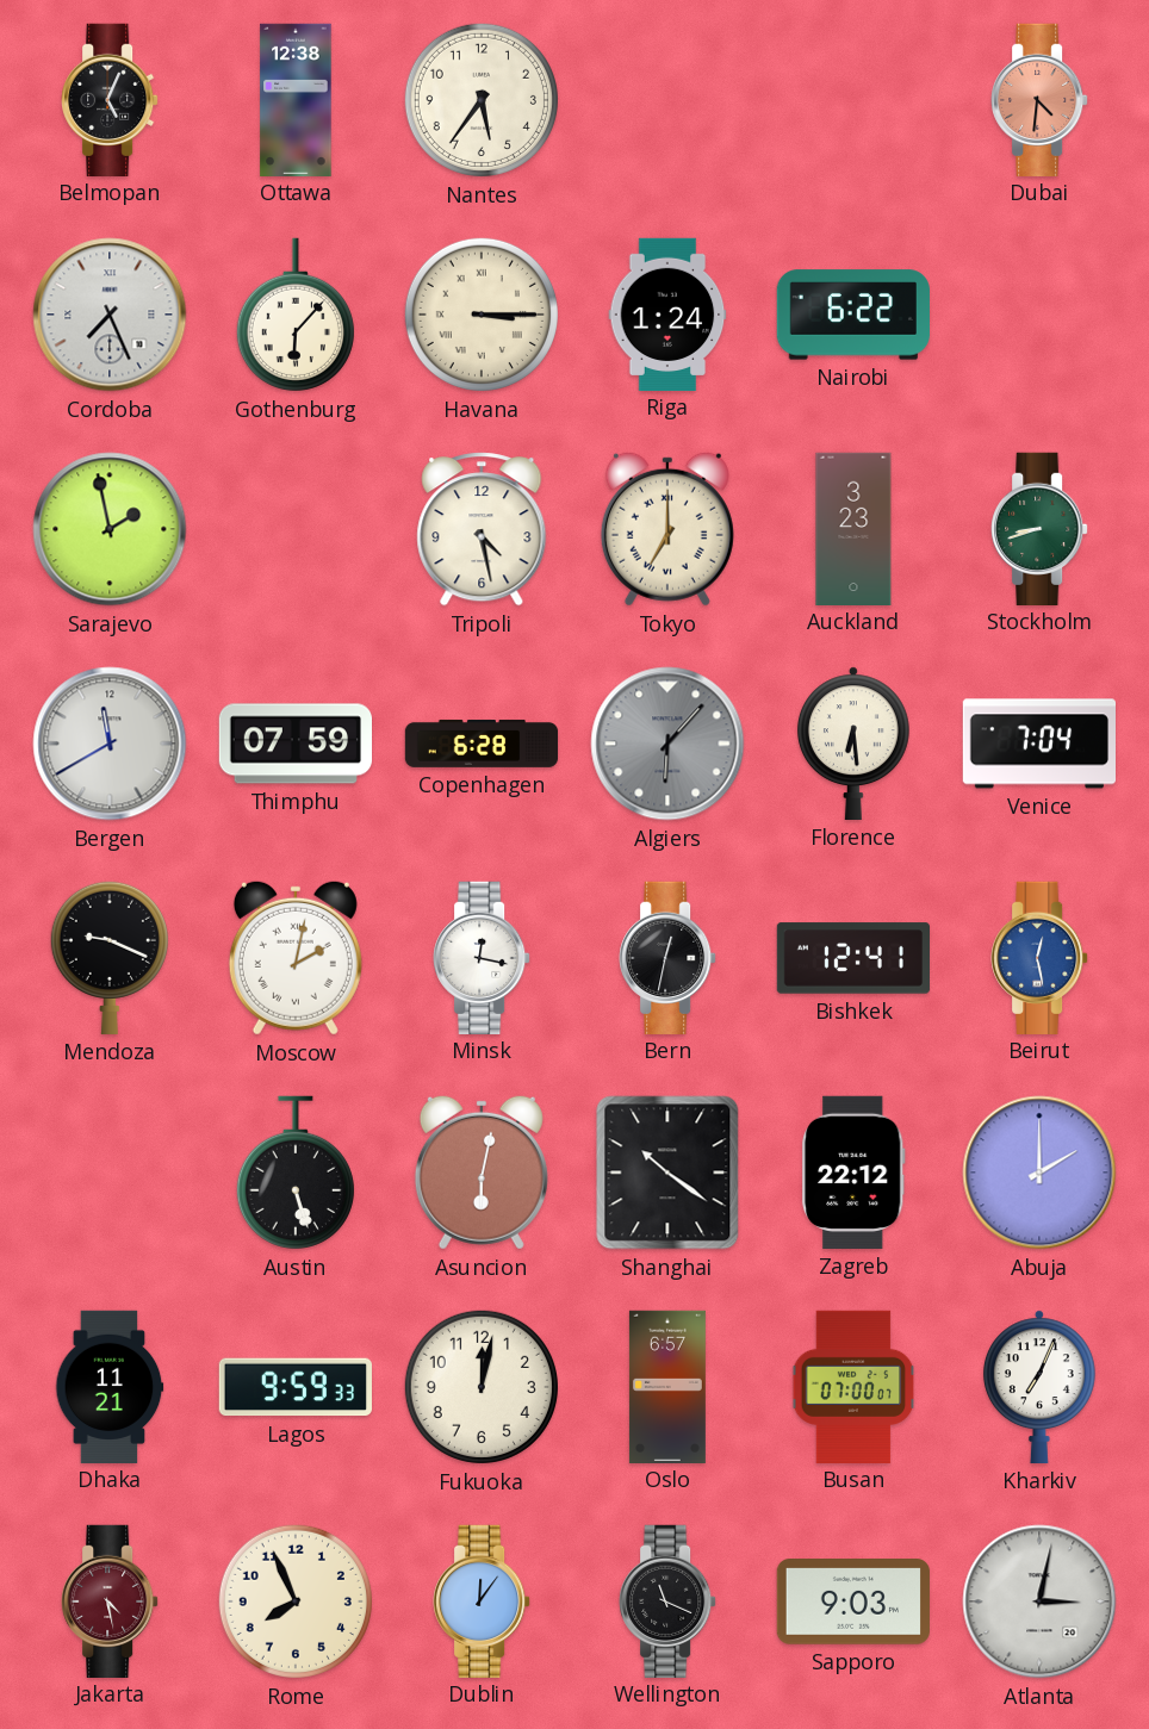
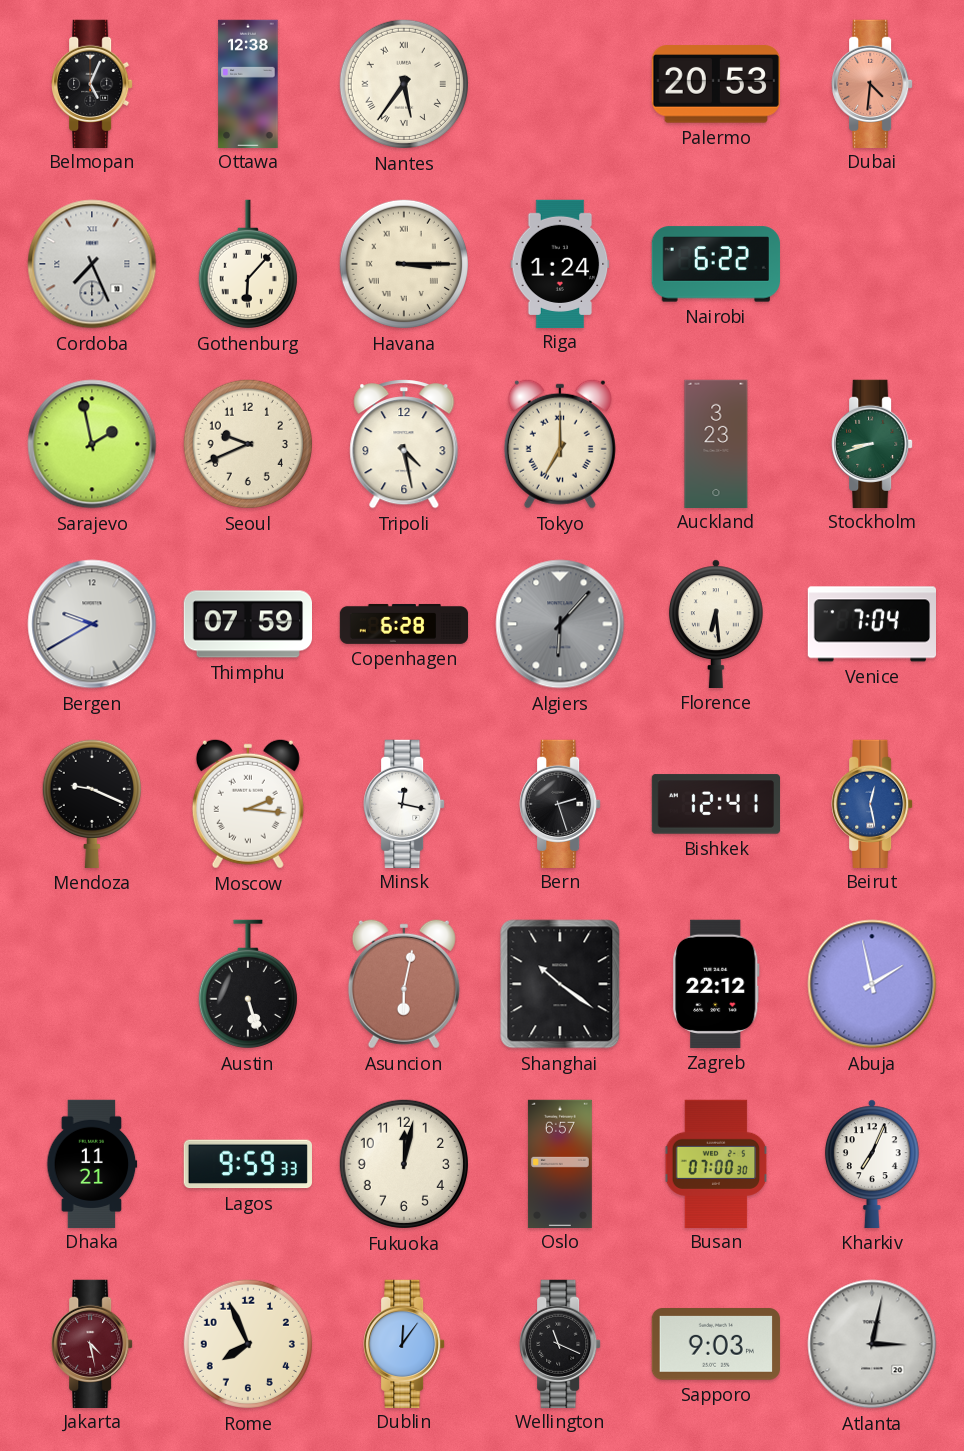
Nantes numerals: Arabic -> Roman (404, 84)
Palermo: none -> 20:53 (716, 84)
Seoul: none -> 9:41 (248, 444)
Bergen: 11:40 -> 9:40 (92, 624)
Moscow: 2:02 -> 2:16 (248, 804)
Bern: 12:32 -> 2:27 (560, 803)
Abuja: 2:00 -> 1:58 (872, 984)
Busan: 07:00:07 -> 07:00:30 (716, 1163)
